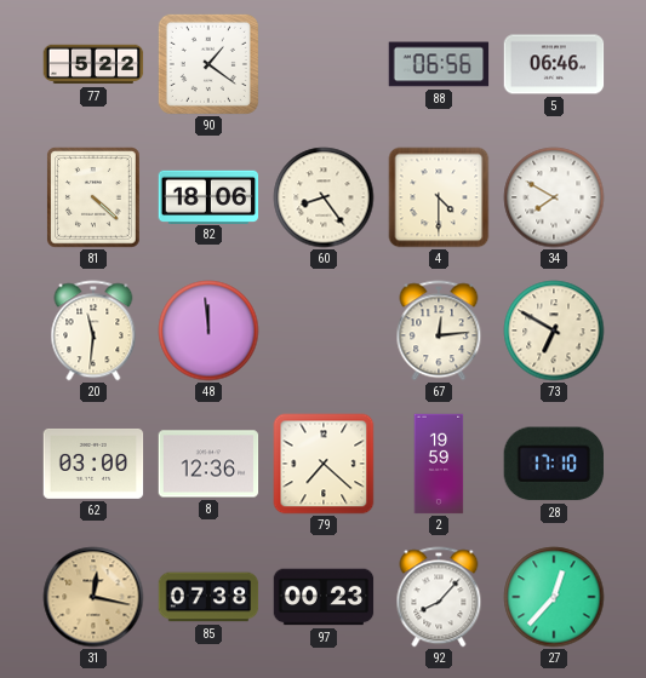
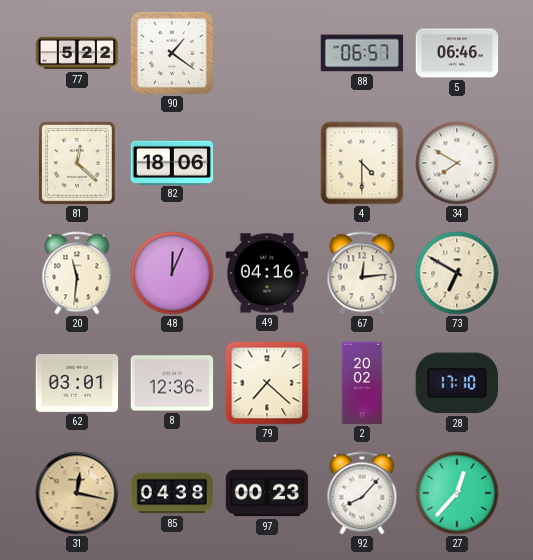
88: 06:56 -> 06:57 (362, 53)
81: 4:22 -> 12:22 (78, 164)
60: 8:24 -> none (324, 197)
48: 11:59 -> 12:04 (172, 273)
49: none -> 04:16 (267, 273)
62: 03:00 -> 03:01 (77, 383)
2: 19:59 -> 20:02 (362, 383)
85: 07:38 -> 04:38 (172, 493)
